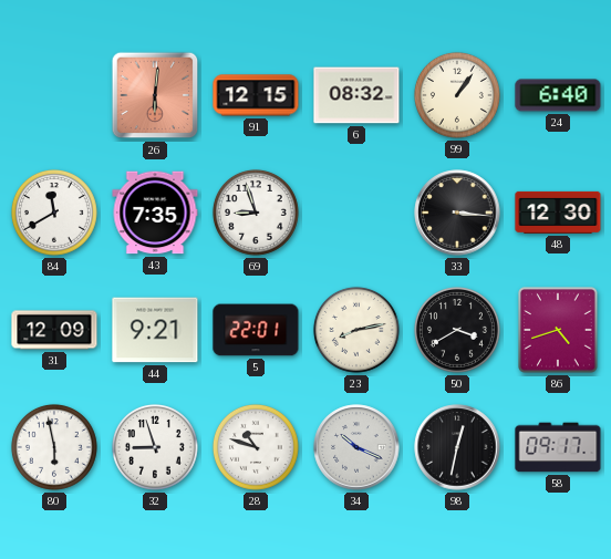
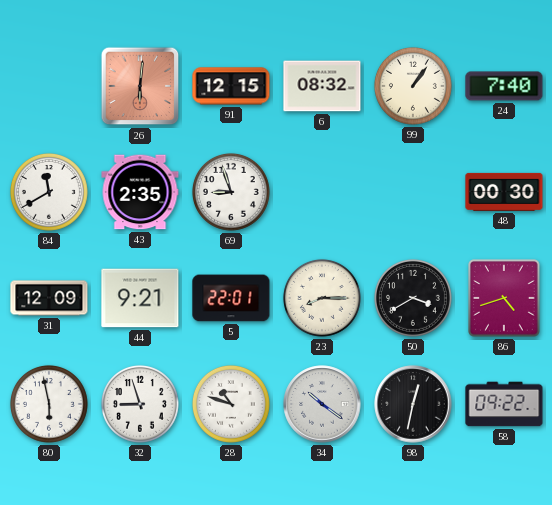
24: 6:40 -> 7:40 (504, 86)
43: 7:35 -> 2:35 (140, 192)
33: 3:16 -> none (457, 213)
48: 12:30 -> 00:30 (504, 192)
23: 8:13 -> 8:15 (322, 298)
34: 10:19 -> 10:21 (322, 404)
58: 09:17 -> 09:22 (504, 404)
